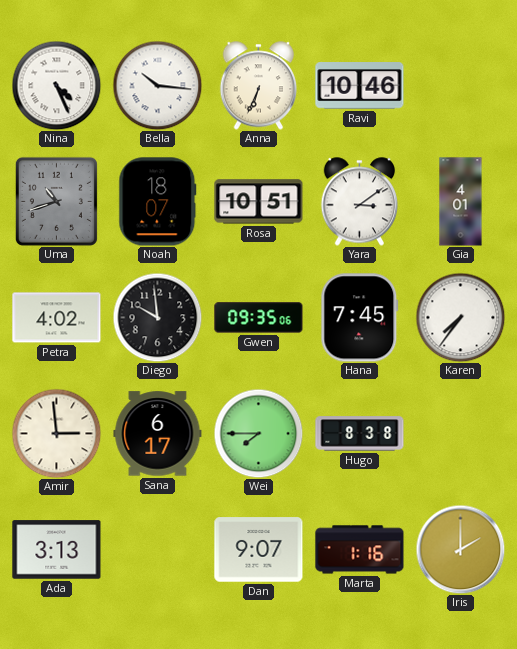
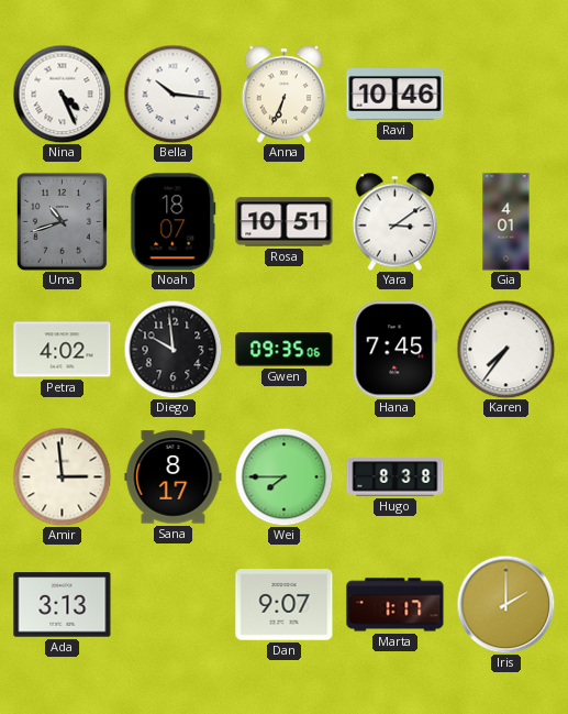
Sana: 6:17 -> 8:17 (174, 477)
Marta: 1:16 -> 1:17 (396, 605)
